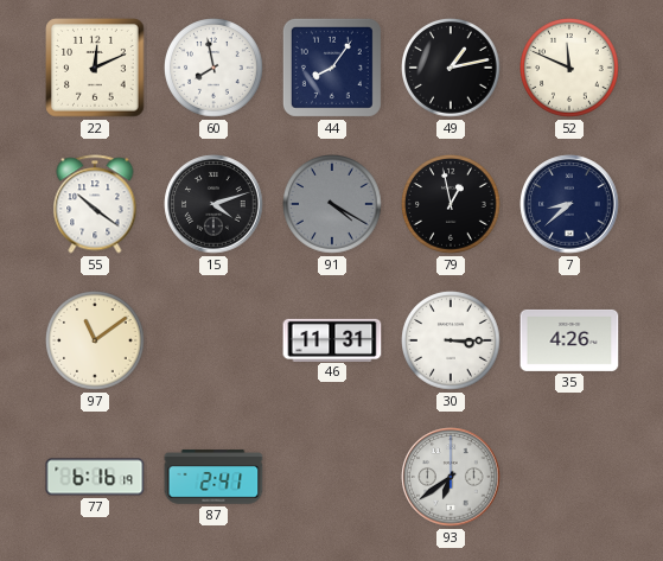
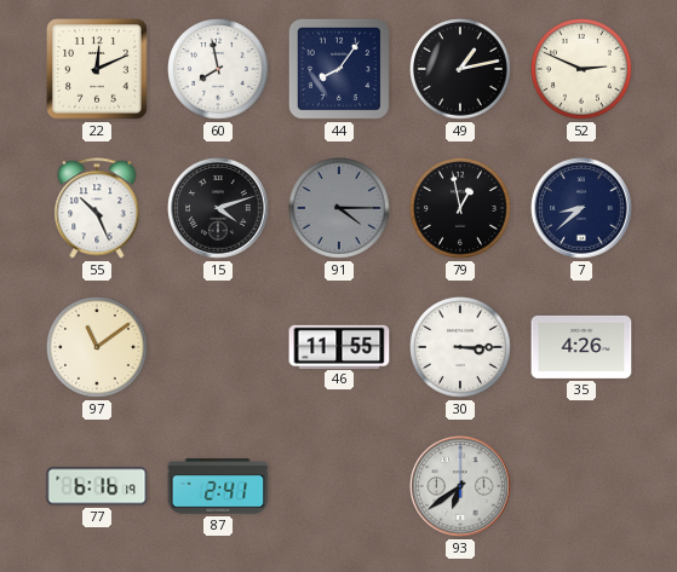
52: 11:49 -> 2:49 (583, 70)
55: 10:21 -> 10:26 (97, 208)
91: 4:20 -> 4:15 (340, 209)
46: 11:31 -> 11:55 (339, 346)
